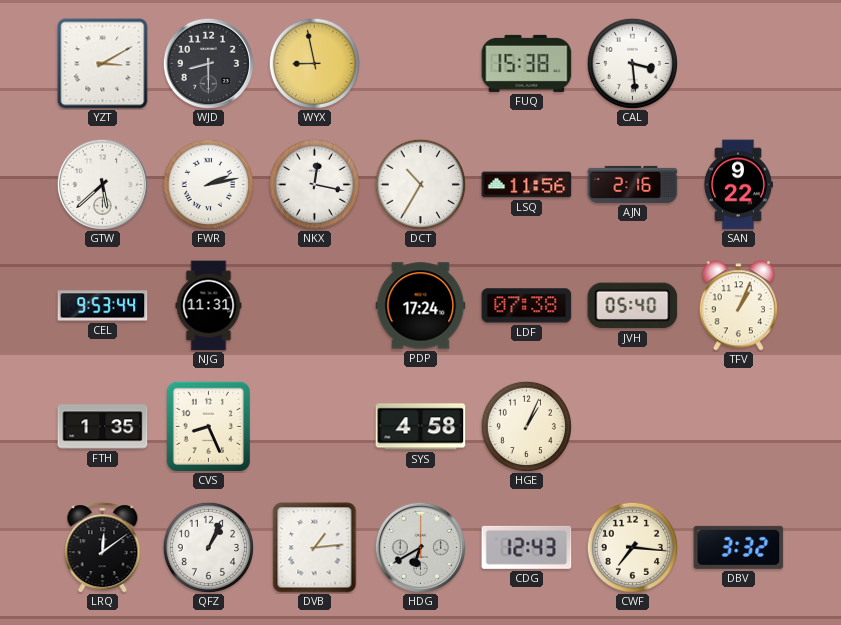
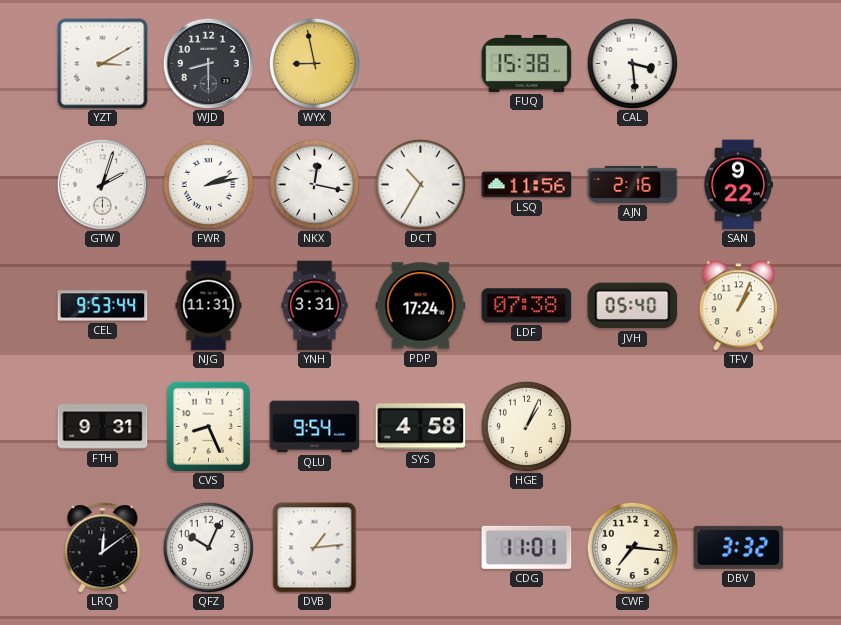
GTW: 5:38 -> 2:03 (102, 184)
YNH: none -> 3:31 (315, 306)
FTH: 1:35 -> 9:31 (103, 427)
QLU: none -> 9:54 (315, 427)
QFZ: 1:04 -> 10:04 (208, 547)
HDG: 6:40 -> none (420, 547)
CDG: 12:43 -> 11:01 (527, 547)
